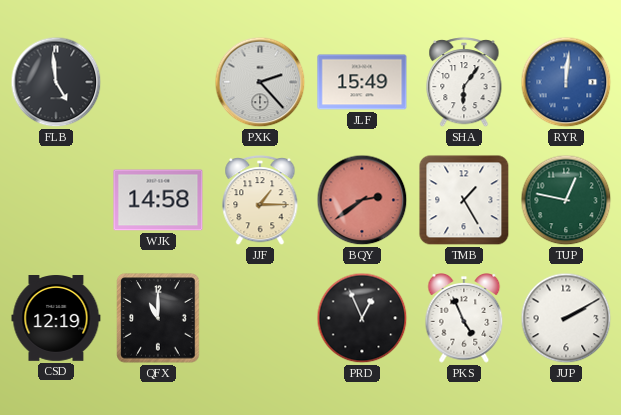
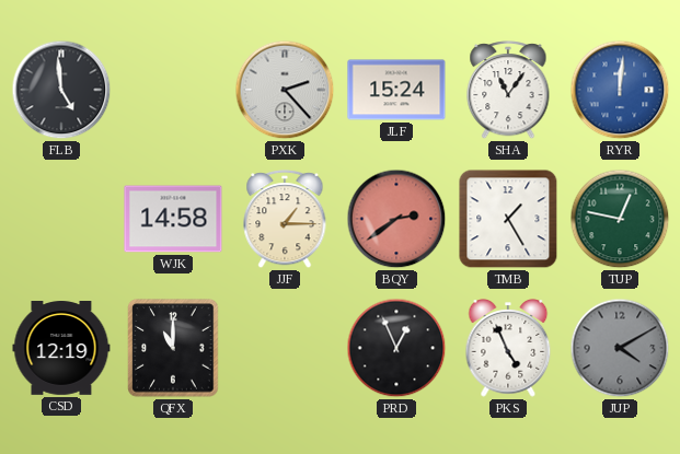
JLF: 15:49 -> 15:24 (396, 90)
SHA: 6:06 -> 11:06 (508, 91)
JUP: 2:10 -> 4:10 (620, 348)
JUP dial: white -> grey (620, 348)
